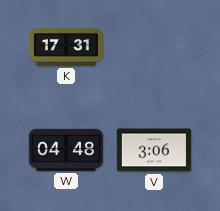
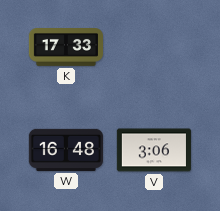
K: 17:31 -> 17:33 (65, 48)
W: 04:48 -> 16:48 (65, 150)
